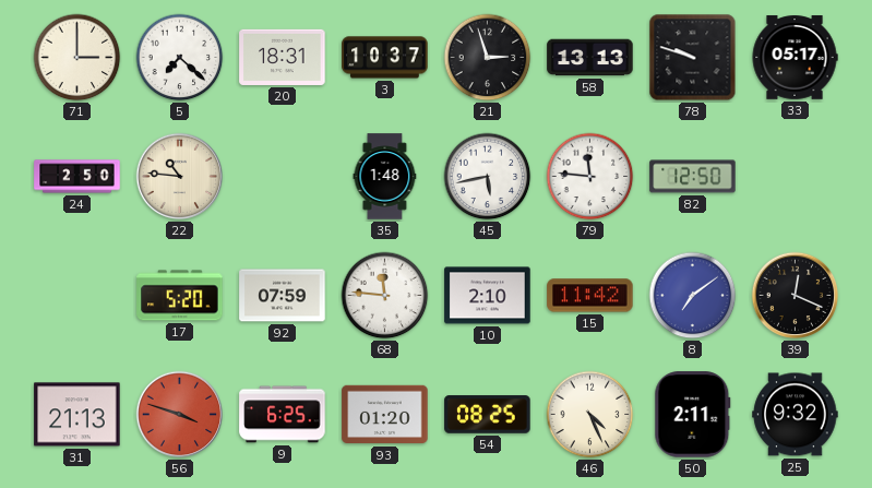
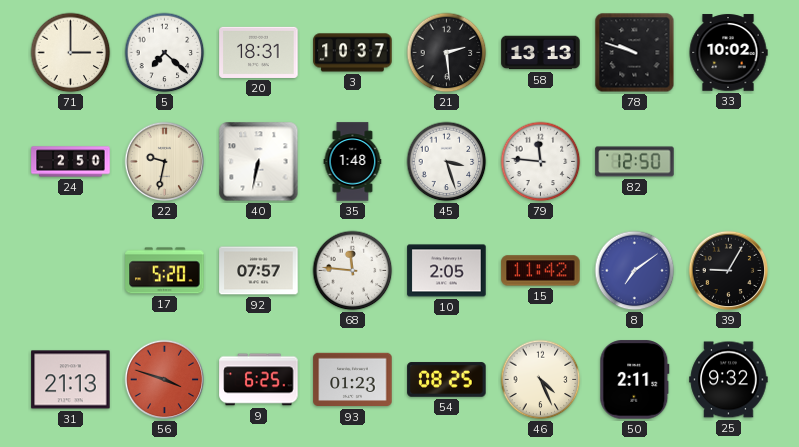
21: 2:57 -> 2:29 (447, 53)
33: 05:17 -> 10:02 (728, 53)
22: 10:46 -> 9:32 (165, 162)
40: none -> 6:32 (259, 162)
45: 5:43 -> 3:27 (447, 162)
92: 07:59 -> 07:57 (259, 271)
10: 2:10 -> 2:05 (447, 271)
39: 12:19 -> 9:05 (729, 271)
93: 01:20 -> 01:23 (353, 380)
